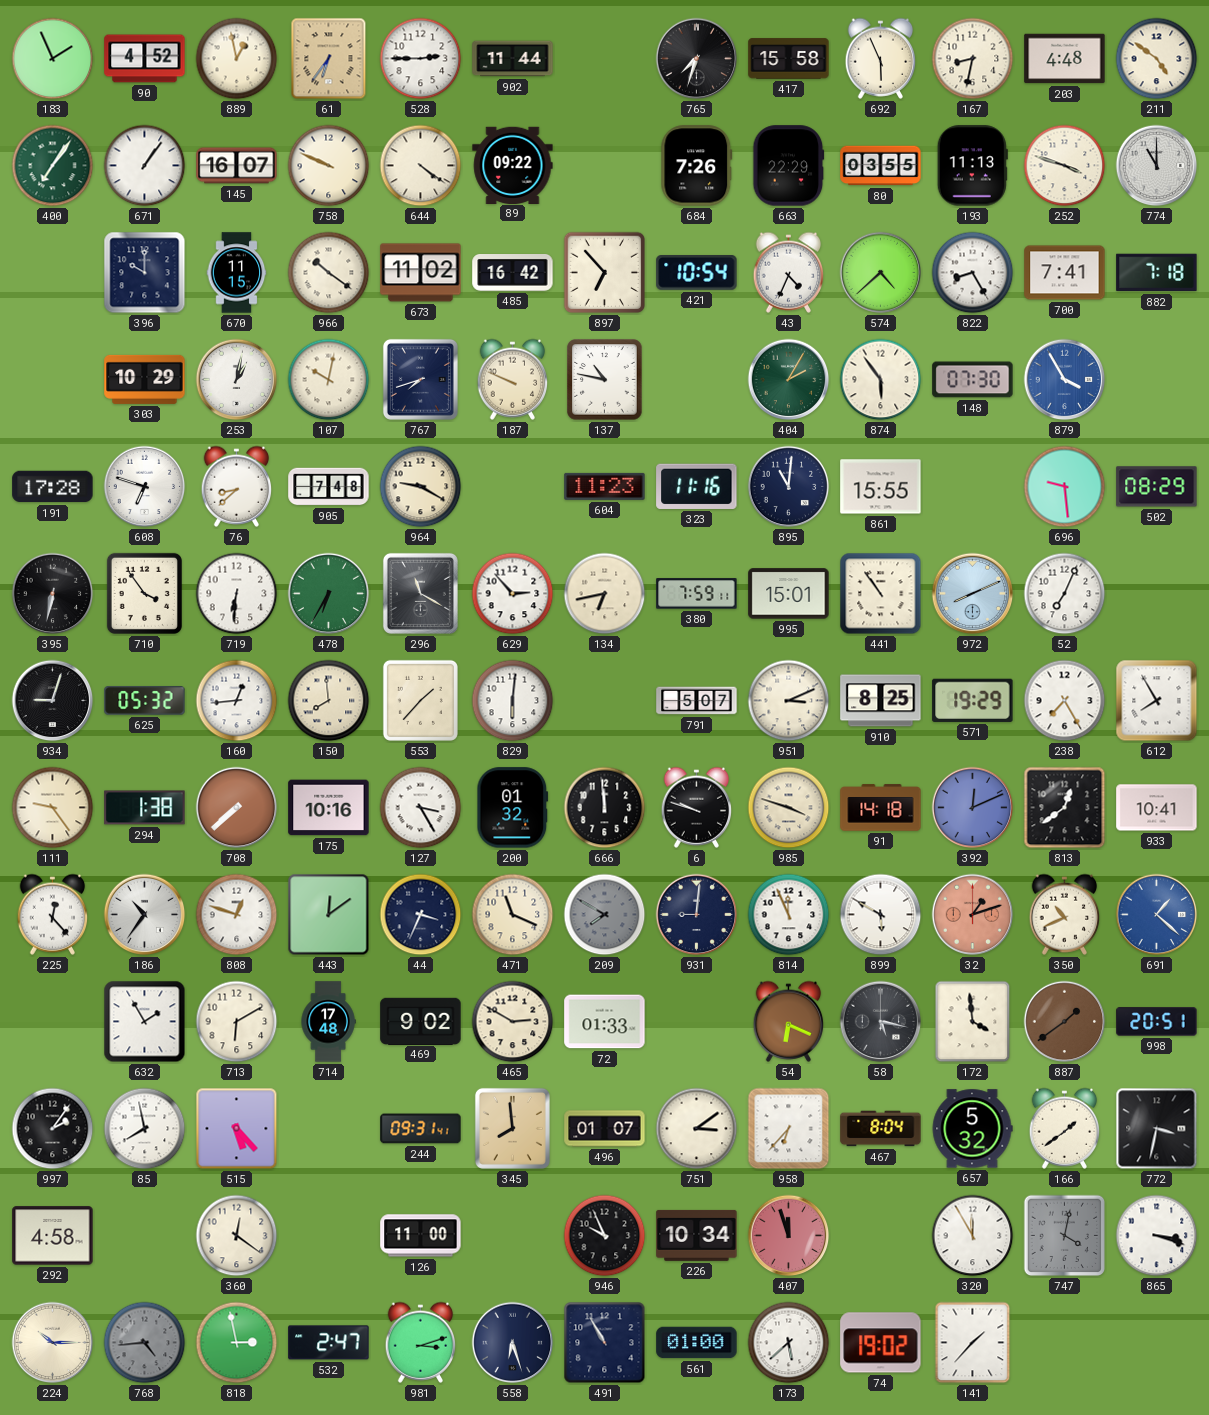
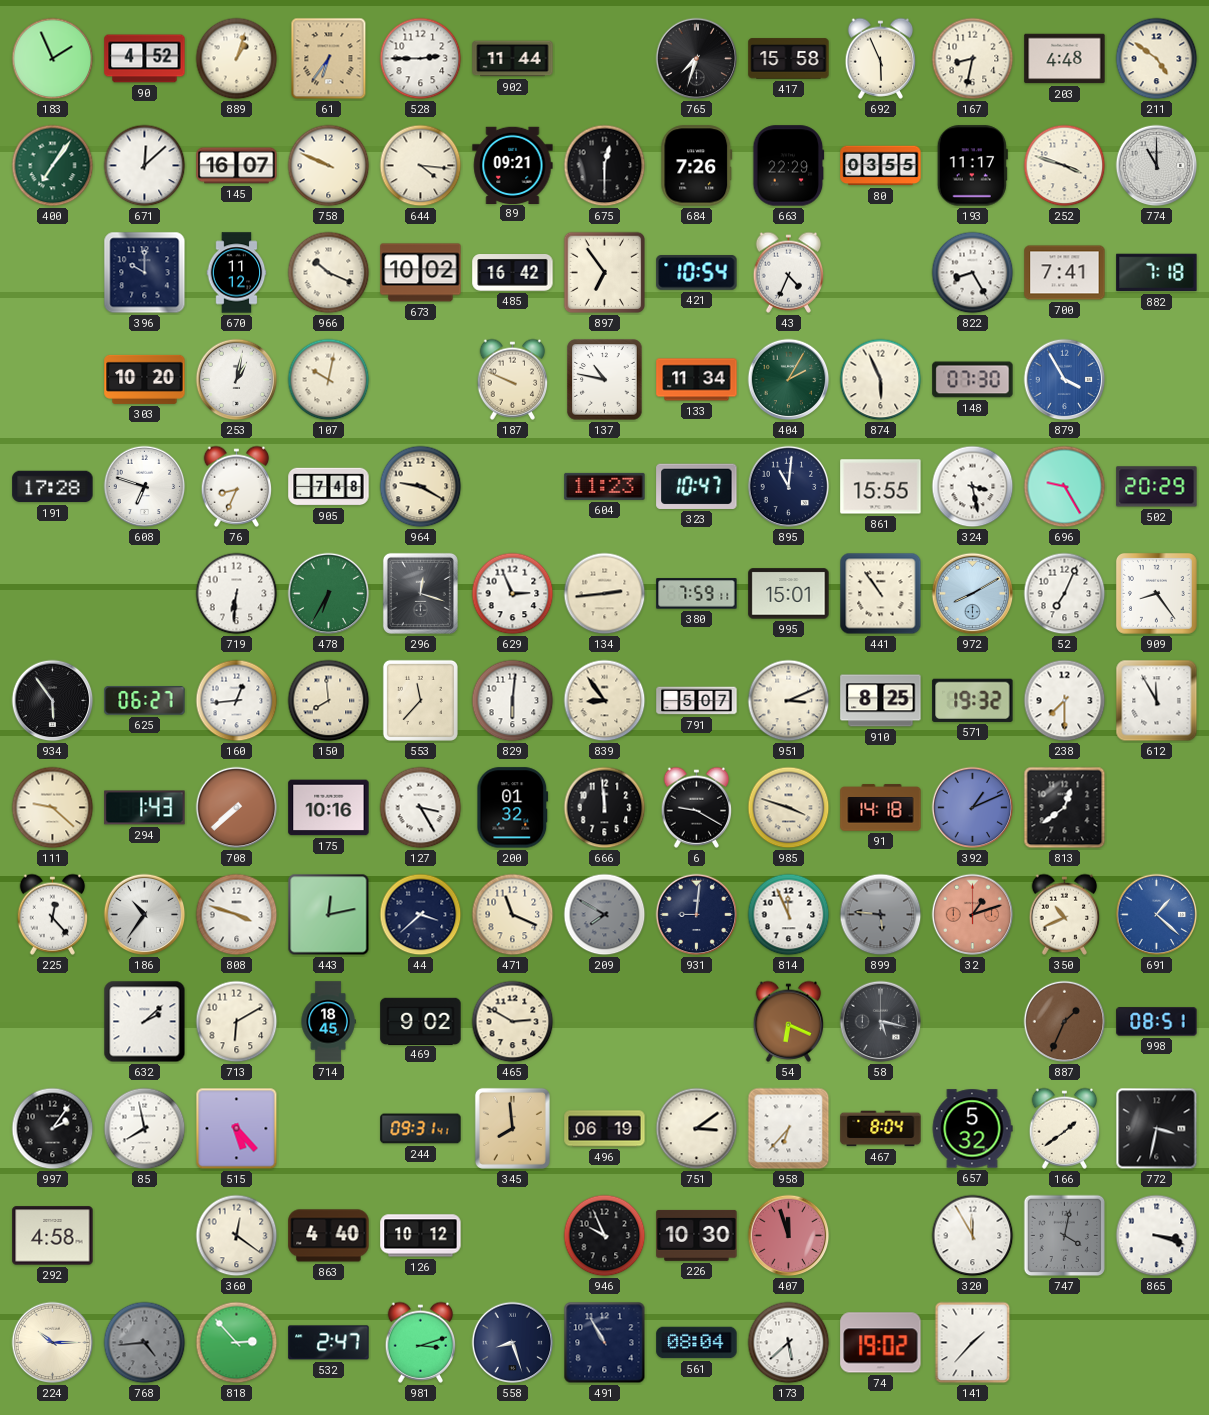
889: 12:58 -> 1:03 (237, 59)
671: 1:06 -> 12:08 (145, 166)
644: 4:21 -> 4:16 (421, 166)
89: 09:22 -> 09:21 (513, 165)
675: none -> 12:30 (605, 166)
193: 11:13 -> 11:17 (972, 166)
670: 11:15 -> 11:12 (237, 273)
966: 10:21 -> 10:19 (329, 273)
673: 11:02 -> 10:02 (421, 273)
897: 6:53 -> 6:54 (605, 273)
574: 4:38 -> none (881, 273)
303: 10:29 -> 10:20 (145, 379)
767: 7:42 -> none (420, 379)
133: none -> 11:34 (697, 380)
874: 5:54 -> 5:56 (881, 380)
76: 8:38 -> 8:34 (237, 486)
323: 11:16 -> 10:47 (697, 486)
324: none -> 3:28 (973, 487)
696: 9:29 -> 9:25 (1065, 487)
502: 08:29 -> 20:29 (1157, 487)
395: 6:32 -> none (53, 594)
710: 3:54 -> none (144, 593)
296: 11:20 -> 12:18 (420, 593)
629: 2:53 -> 2:56 (513, 594)
134: 6:43 -> 2:44 (605, 594)
972: 8:11 -> 8:10 (973, 594)
909: none -> 8:24 (1156, 593)
934: 9:03 -> 5:54 (53, 701)
625: 05:32 -> 06:27 (145, 701)
553: 1:37 -> 11:37 (420, 700)
839: none -> 8:54 (605, 701)
571: 19:29 -> 19:32 (973, 700)
238: 7:25 -> 7:30 (1065, 701)
612: 7:55 -> 11:55 (1157, 701)
111: 9:24 -> 9:22 (53, 808)
294: 1:38 -> 1:43 (145, 808)
6: 9:48 -> 9:20 (697, 807)
392: 12:11 -> 1:11 (973, 808)
933: 10:41 -> none (1157, 808)
808: 12:48 -> 3:48 (237, 915)
443: 12:09 -> 12:13 (329, 915)
44: 3:34 -> 3:38 (421, 915)
899: 5:50 -> 5:46 (881, 915)
899 dial: white -> grey (881, 915)
632: 1:55 -> 2:08 (145, 1022)
714: 17:48 -> 18:45 (328, 1022)
72: 01:33 -> none (605, 1022)
172: 3:59 -> none (973, 1022)
887: 1:39 -> 1:34 (1065, 1022)
998: 20:51 -> 08:51 (1157, 1022)
496: 01:07 -> 06:19 (605, 1129)
863: none -> 4:40 (329, 1236)
126: 11:00 -> 10:12 (421, 1236)
226: 10:34 -> 10:30 (697, 1235)
818: 2:58 -> 2:53 (237, 1343)
558: 6:27 -> 8:27 (513, 1343)
561: 01:00 -> 08:04 (697, 1343)
